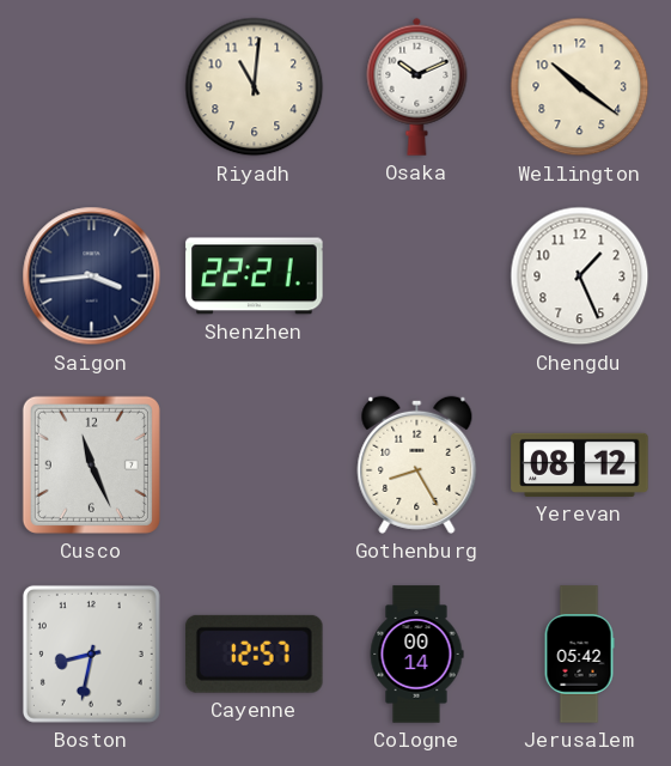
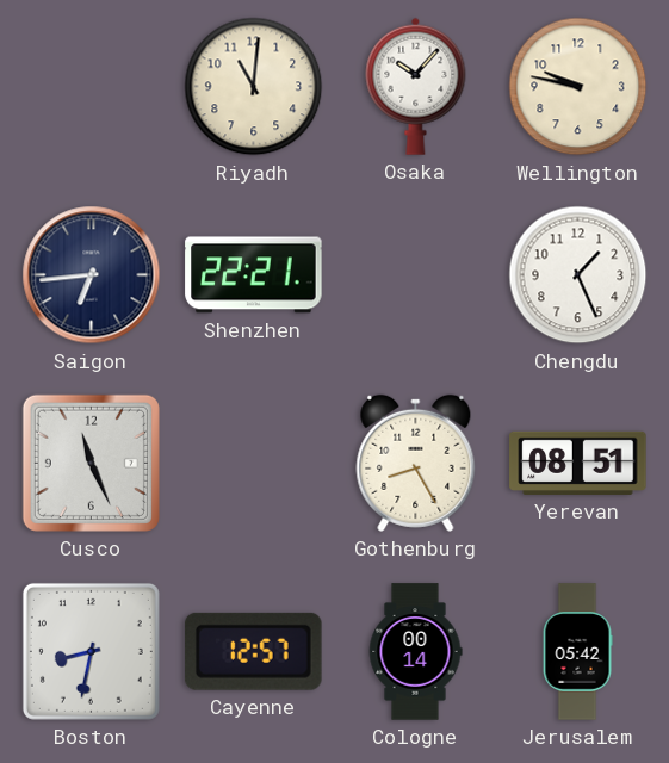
Osaka: 10:11 -> 10:07 (416, 86)
Wellington: 10:21 -> 9:47 (578, 87)
Saigon: 3:44 -> 6:44 (92, 275)
Yerevan: 08:12 -> 08:51 (578, 463)
